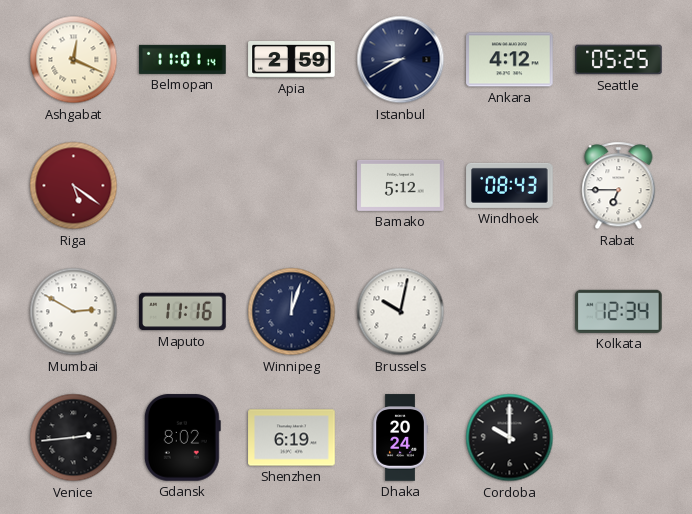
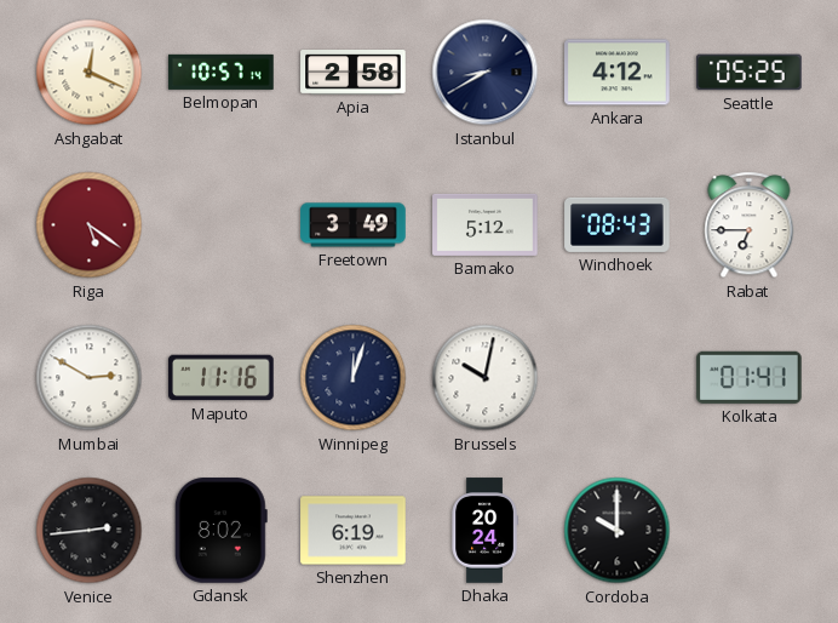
Belmopan: 11:01 -> 10:57 (222, 72)
Apia: 2:59 -> 2:58 (354, 73)
Freetown: none -> 3:49 (354, 225)
Kolkata: 12:34 -> 01:41 (750, 377)
